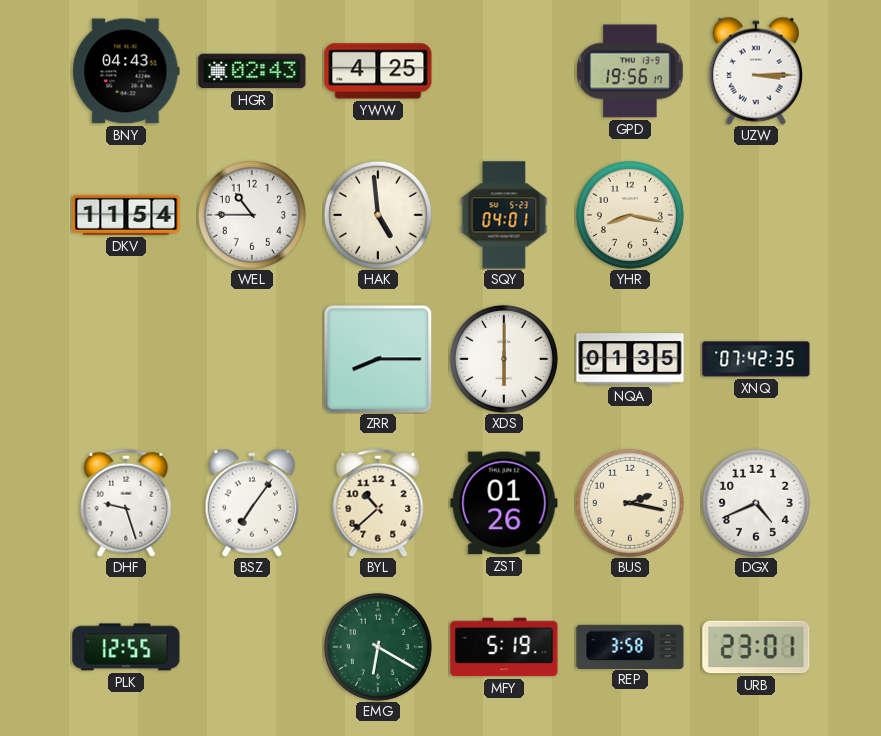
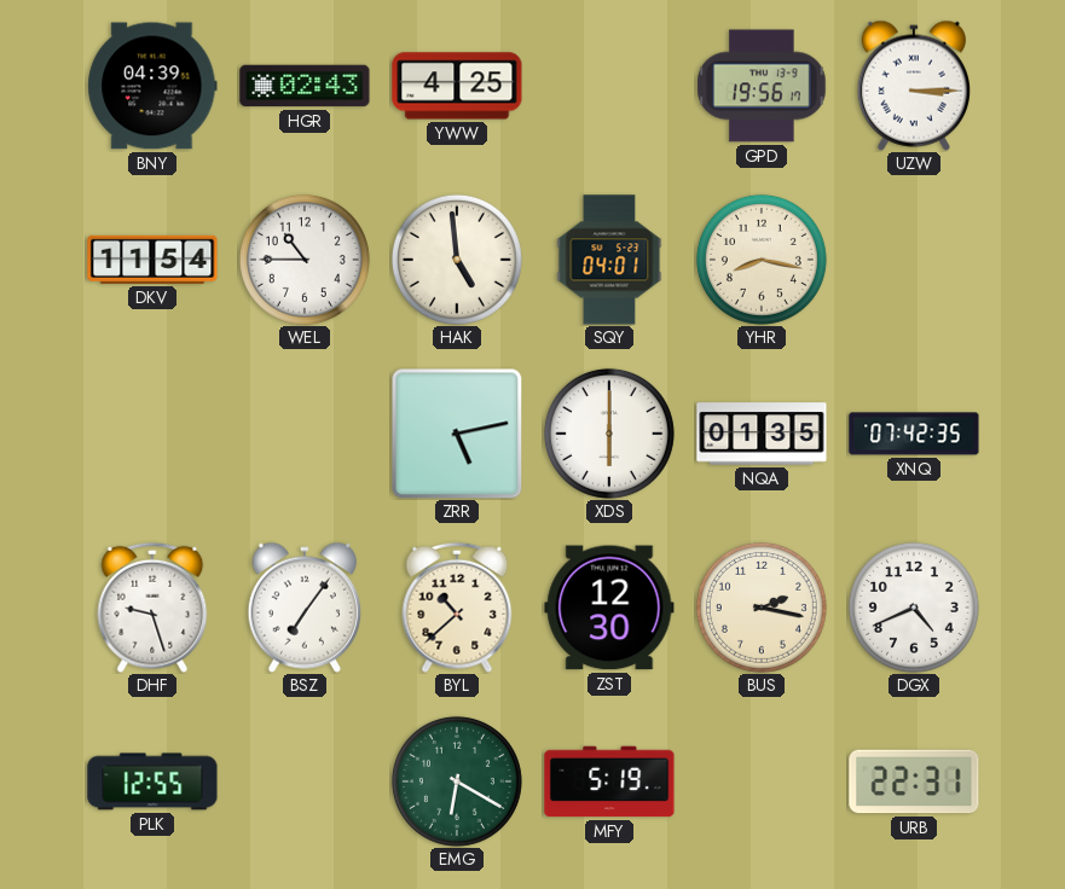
BNY: 04:43 -> 04:39 (152, 86)
ZRR: 8:15 -> 5:13 (457, 434)
ZST: 01:26 -> 12:30 (609, 608)
REP: 3:58 -> none (630, 646)
URB: 23:01 -> 22:31 (914, 781)
